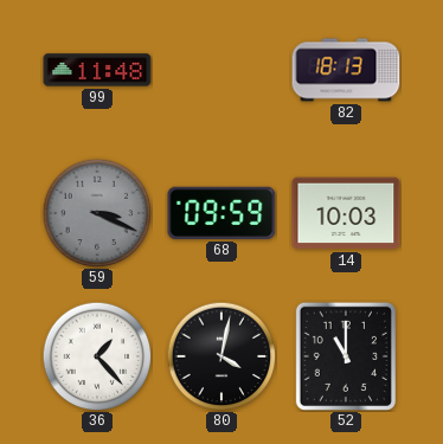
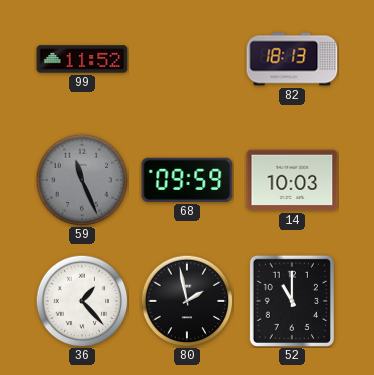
99: 11:48 -> 11:52 (82, 59)
59: 3:19 -> 11:26 (82, 180)
80: 4:02 -> 1:58 (187, 301)
